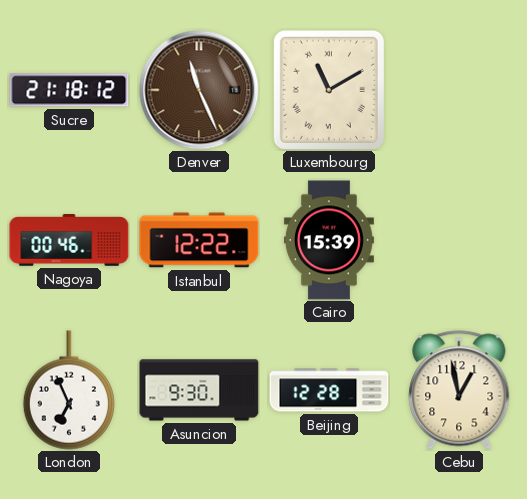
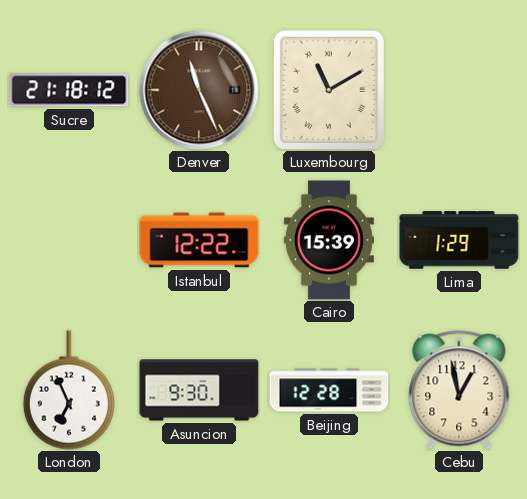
Nagoya: 00:46 -> none (69, 240)
Lima: none -> 1:29 (459, 240)
